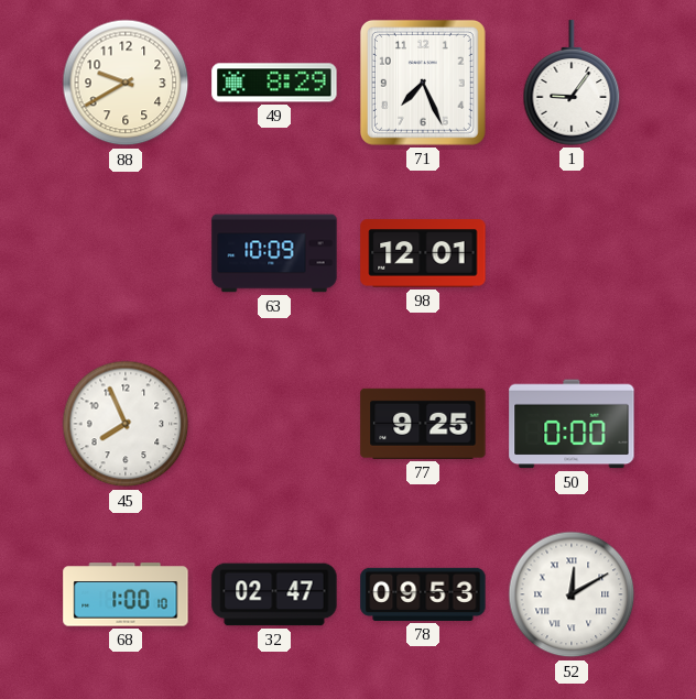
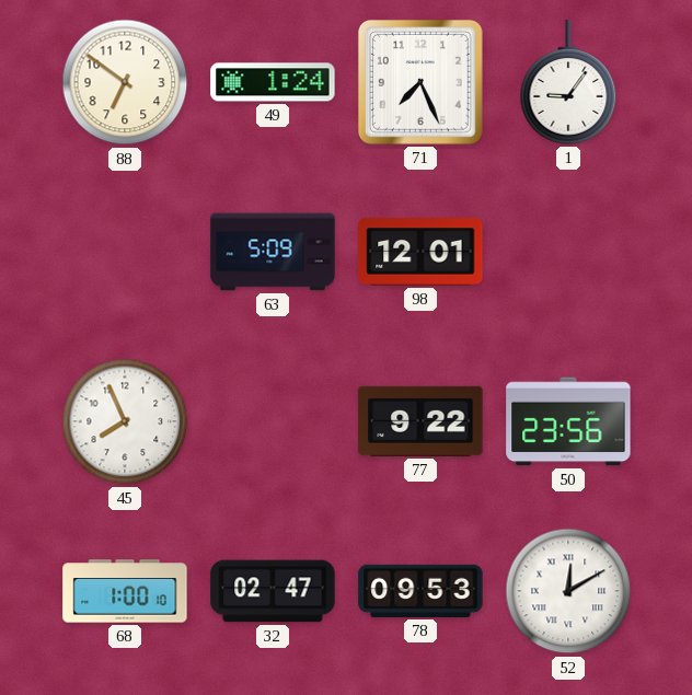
88: 9:40 -> 6:51 (125, 82)
49: 8:29 -> 1:24 (273, 82)
63: 10:09 -> 5:09 (273, 252)
77: 9:25 -> 9:22 (420, 421)
50: 0:00 -> 23:56 (568, 421)
